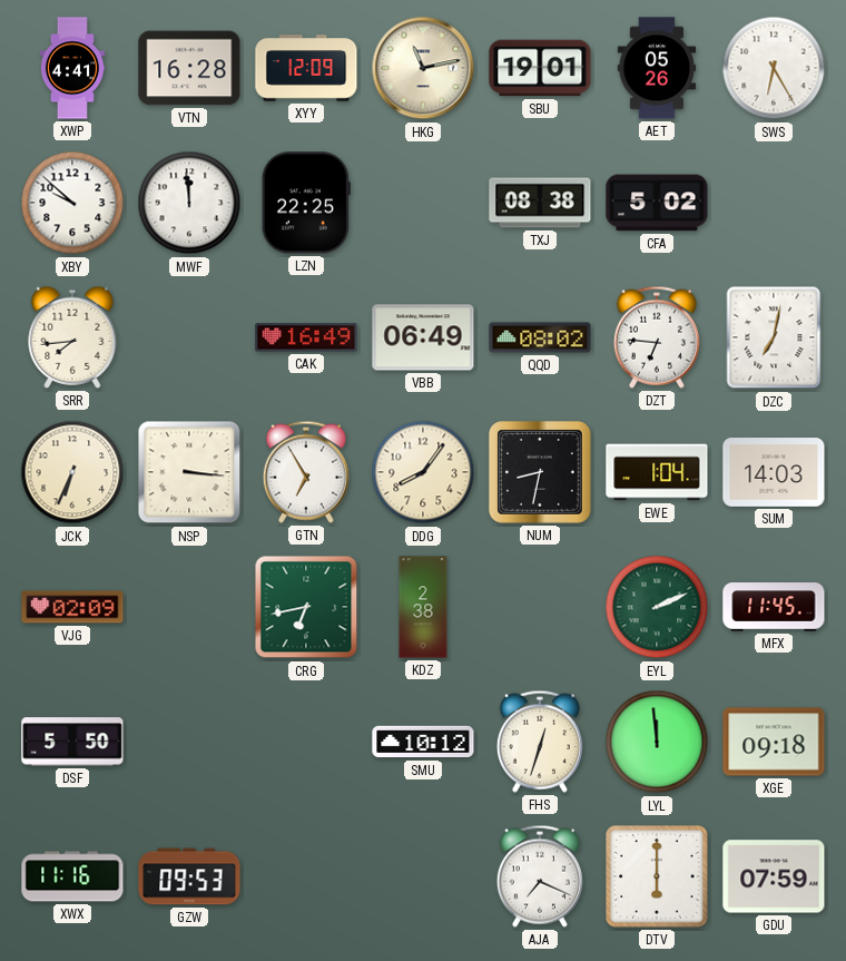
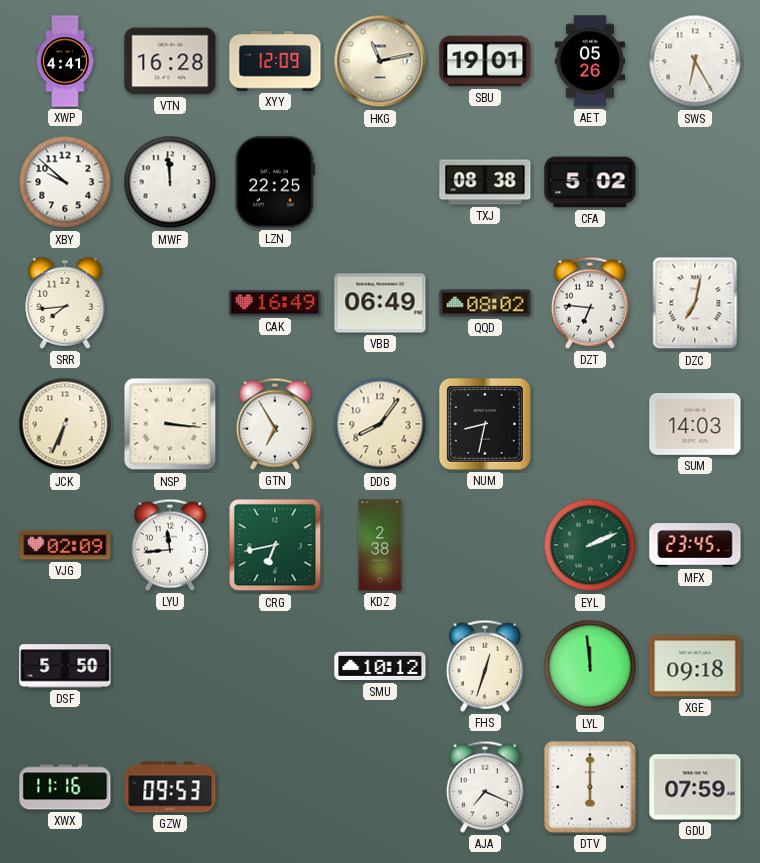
EWE: 1:04 -> none (657, 472)
LYU: none -> 11:44 (170, 545)
MFX: 11:45 -> 23:45 (695, 545)
